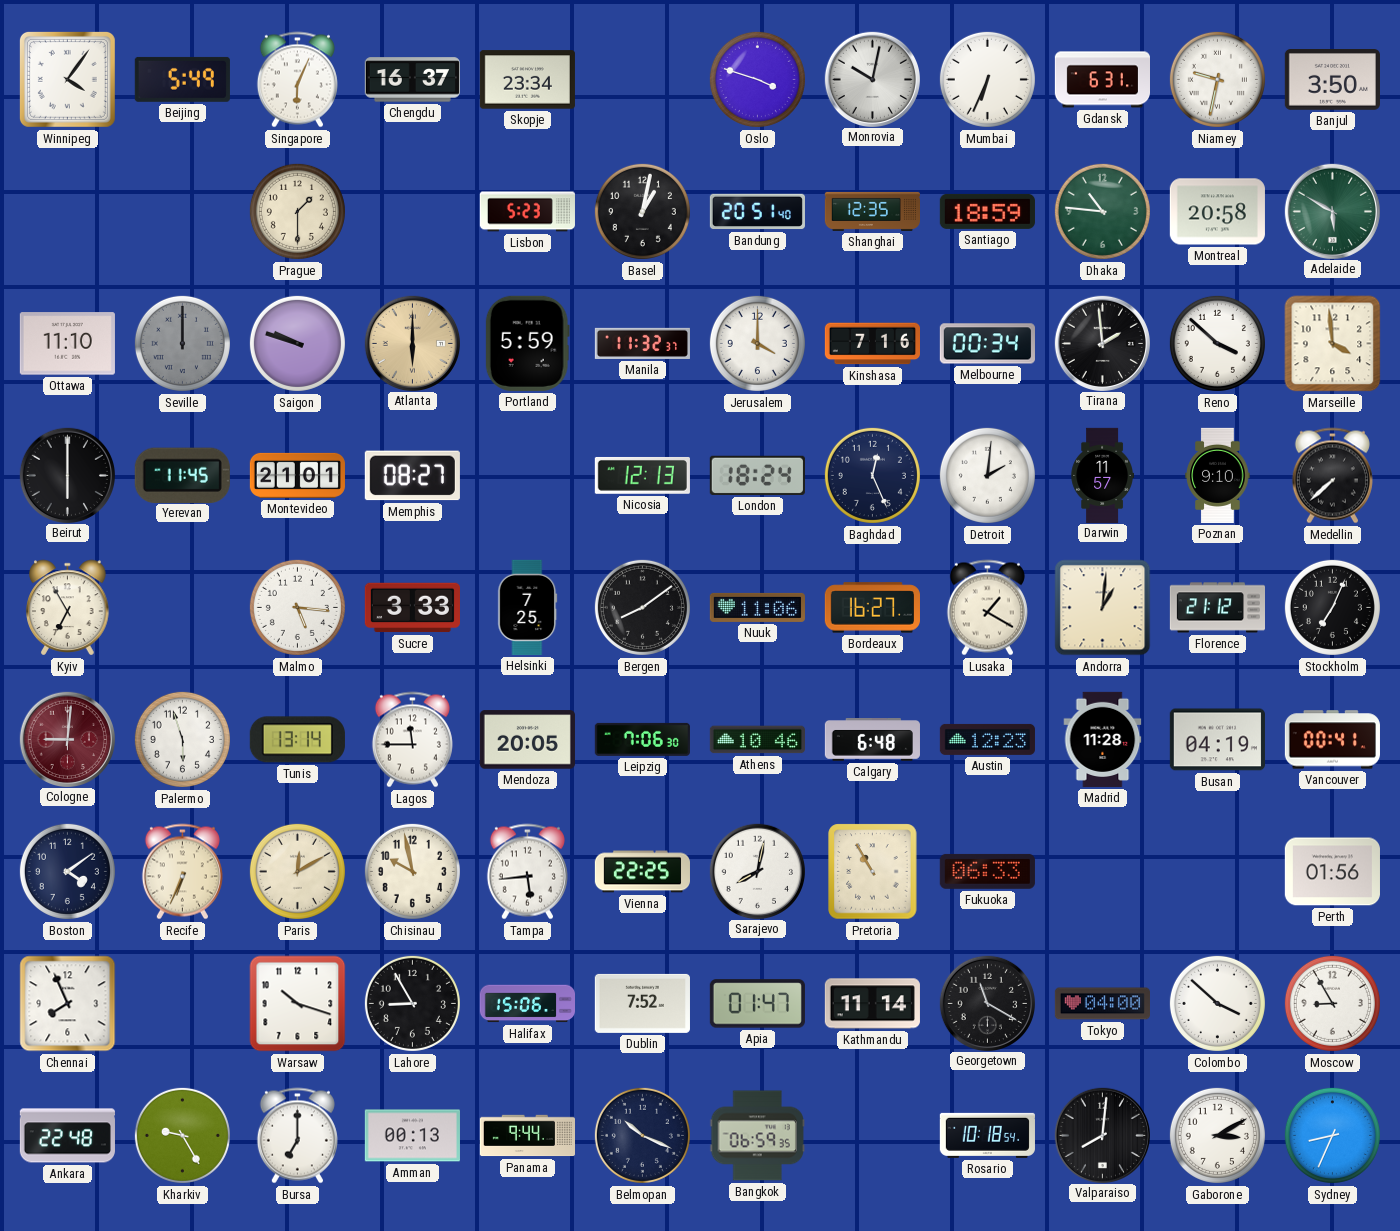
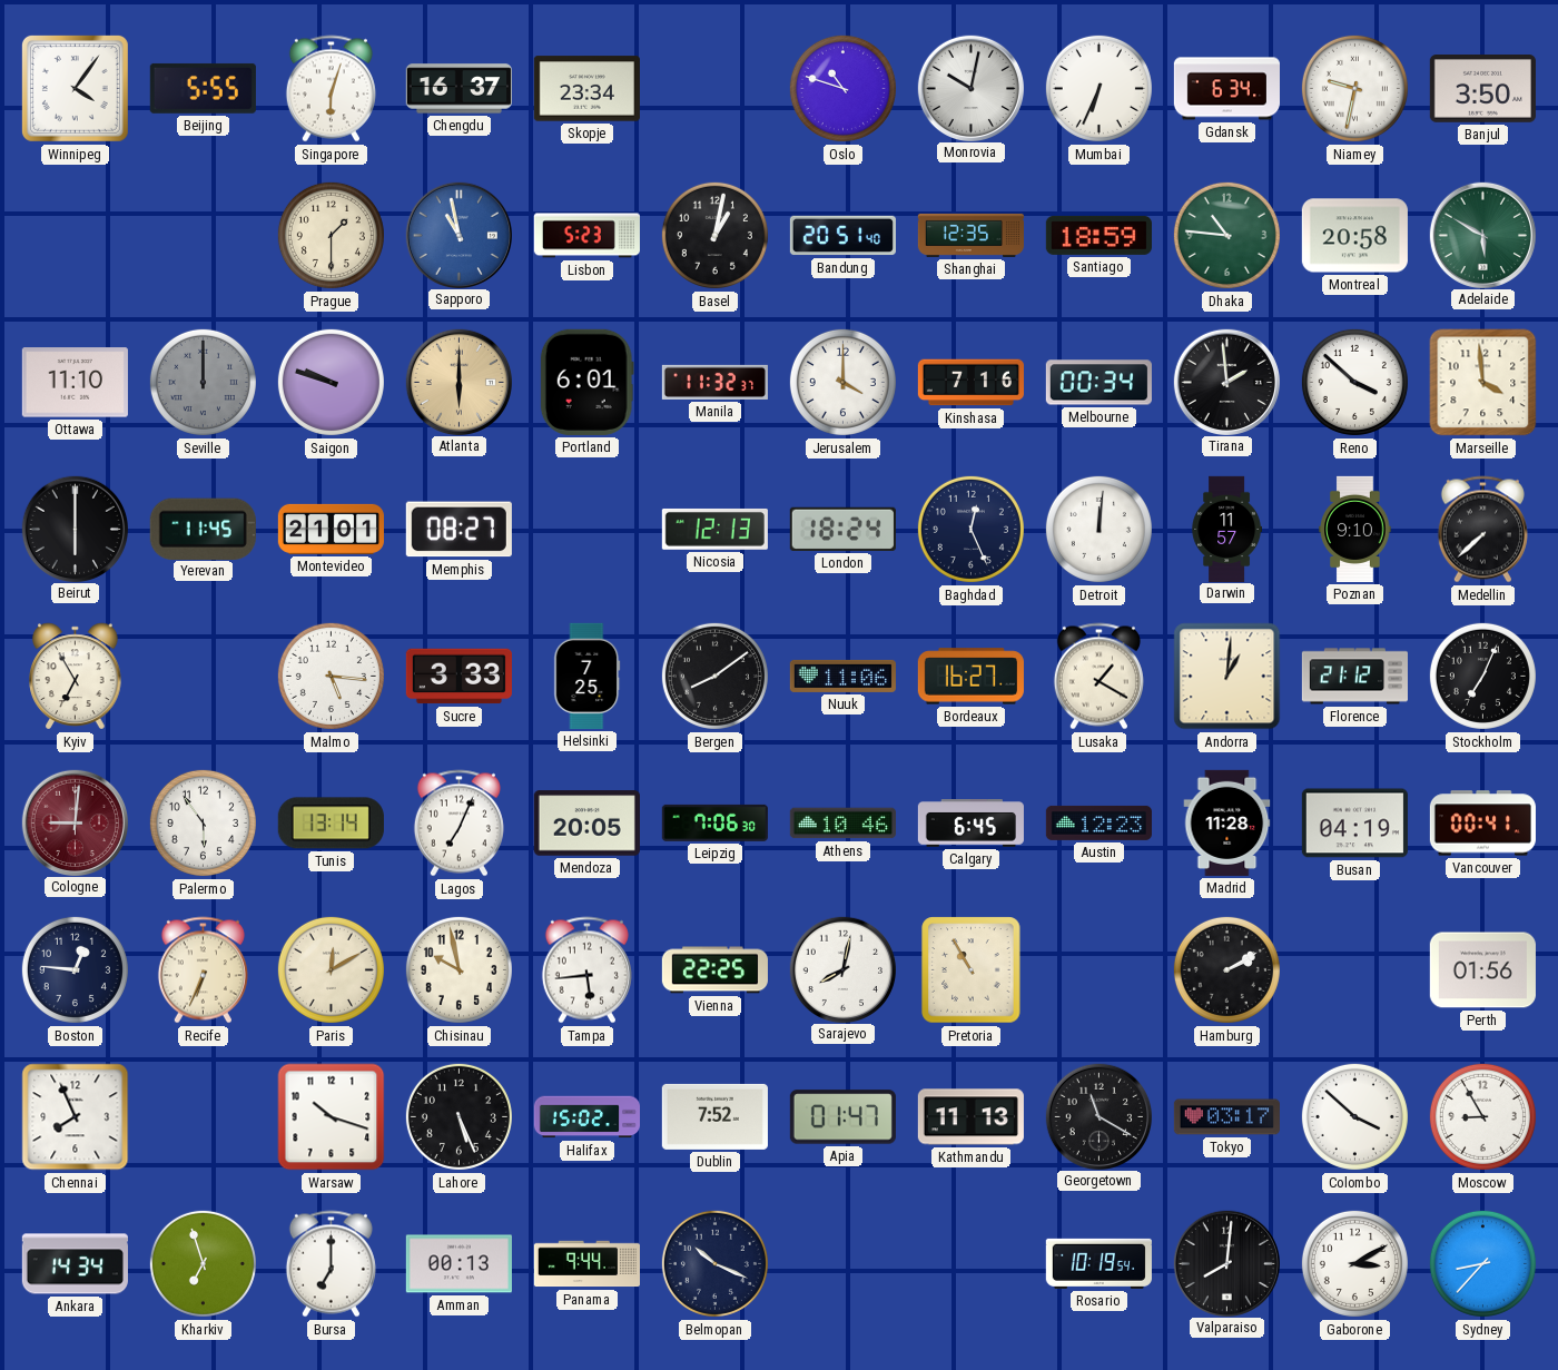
Beijing: 5:49 -> 5:55 (203, 88)
Singapore: 6:04 -> 6:03 (331, 89)
Oslo: 3:48 -> 10:48 (842, 88)
Gdansk: 6:31 -> 6:34 (1226, 89)
Sapporo: none -> 10:58 (458, 235)
Portland: 5:59 -> 6:01 (586, 382)
Detroit: 2:01 -> 12:01 (1098, 529)
Palermo: 5:57 -> 5:54 (203, 822)
Lagos: 11:45 -> 7:04 (458, 824)
Calgary: 6:48 -> 6:45 (970, 824)
Boston: 4:09 -> 12:46 (75, 969)
Fukuoka: 06:33 -> none (987, 871)
Hamburg: none -> 2:10 (1226, 969)
Lahore: 8:55 -> 5:26 (458, 1116)
Halifax: 15:06 -> 15:02 (586, 1117)
Kathmandu: 11:14 -> 11:13 (970, 1117)
Tokyo: 04:00 -> 03:17 (1226, 1117)
Ankara: 22:48 -> 14:34 (75, 1264)
Kharkiv: 9:25 -> 6:57 (203, 1263)
Bangkok: 06:59 -> none (757, 1136)
Rosario: 10:18 -> 10:19 (1098, 1263)
Sydney: 8:34 -> 8:37 (1482, 1263)
